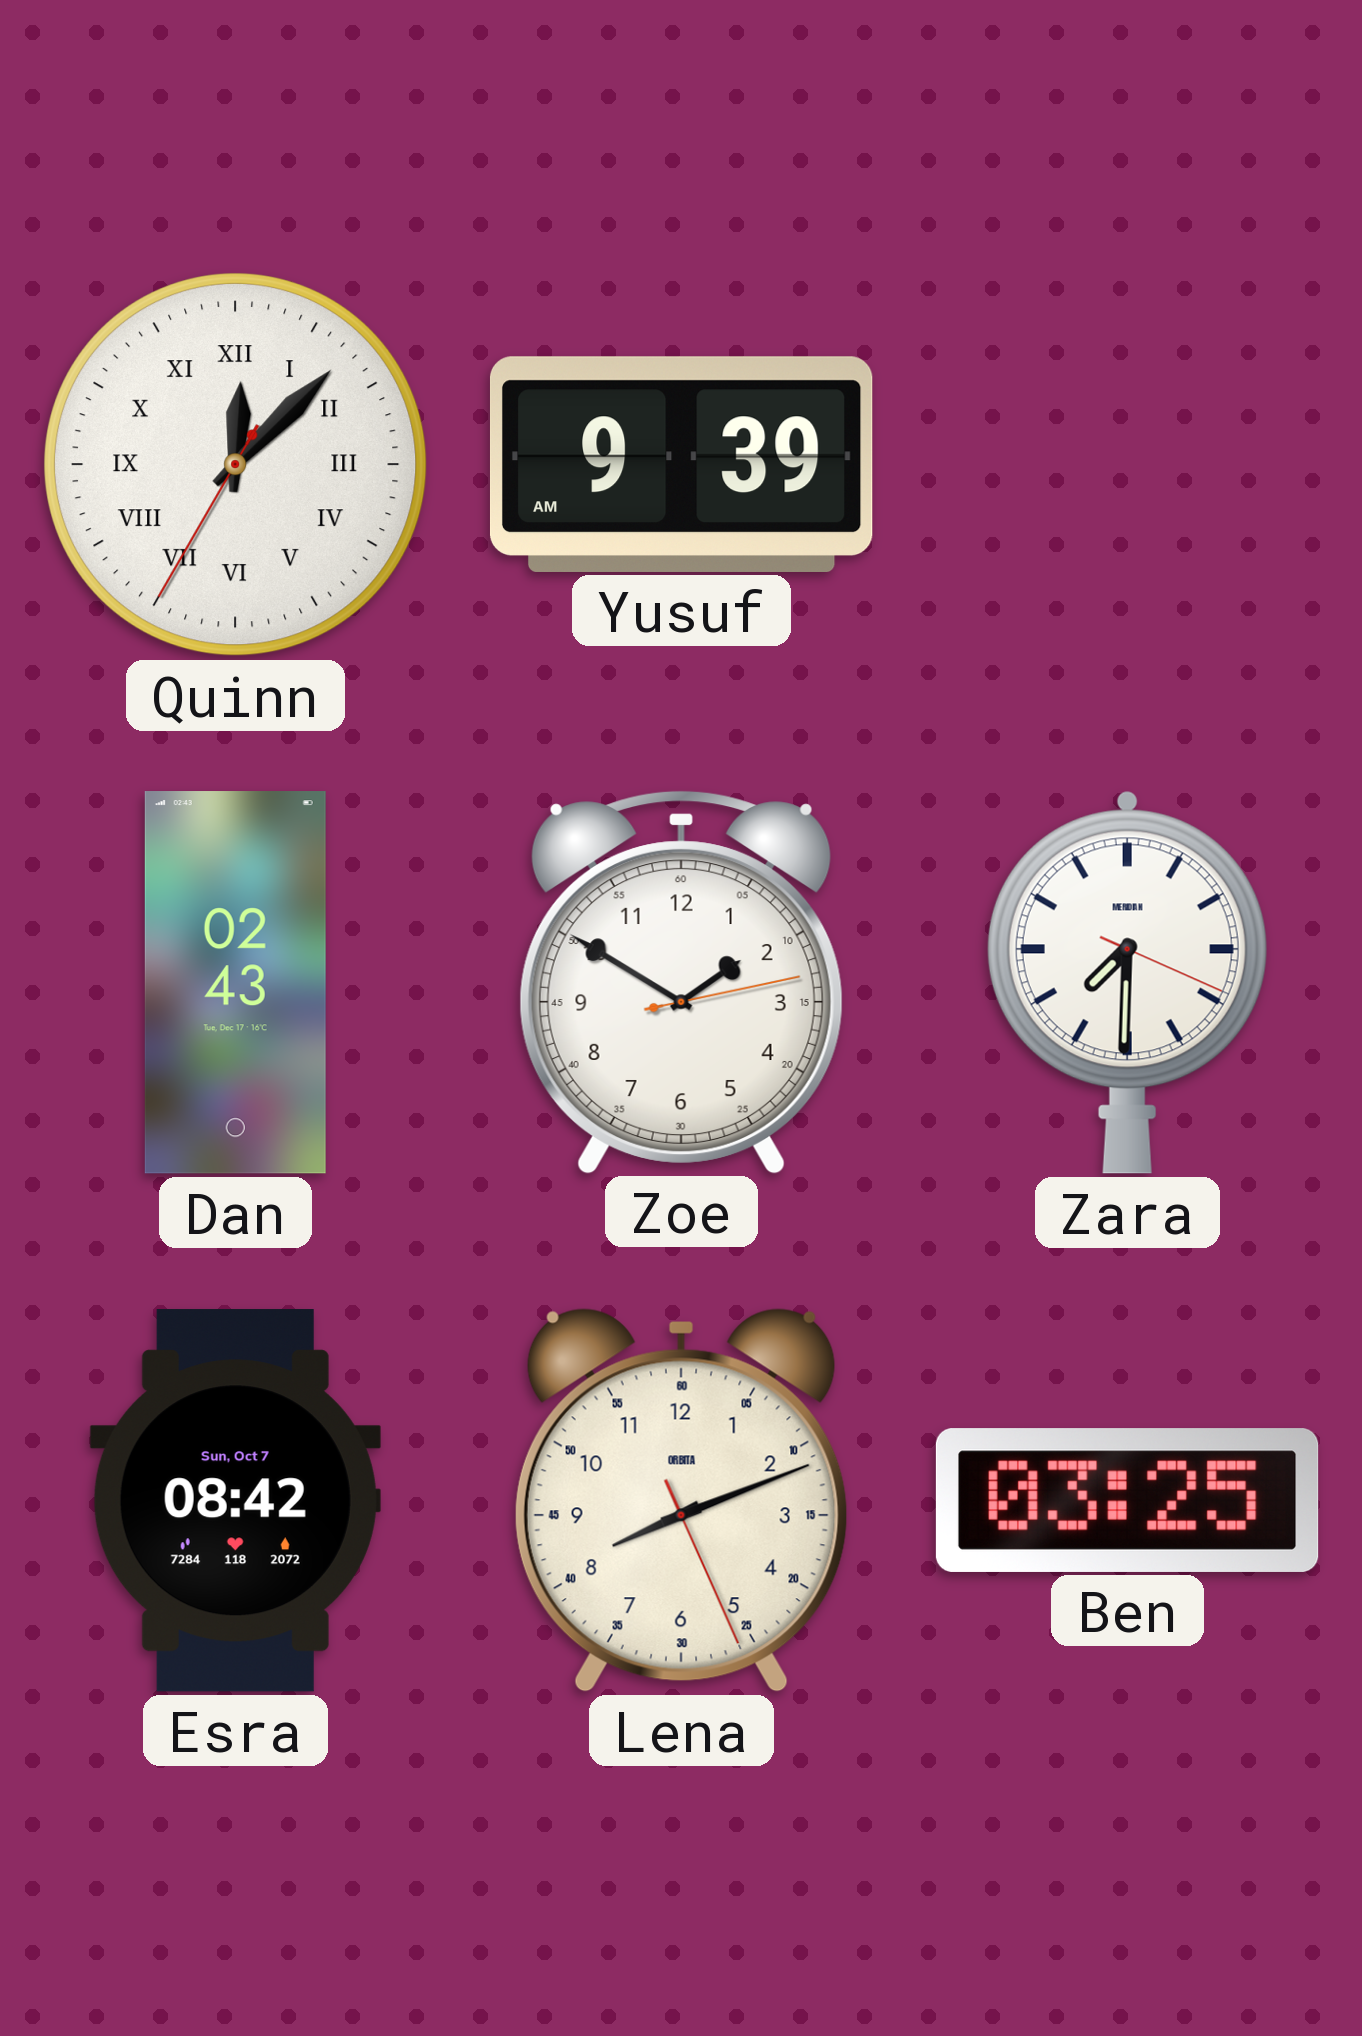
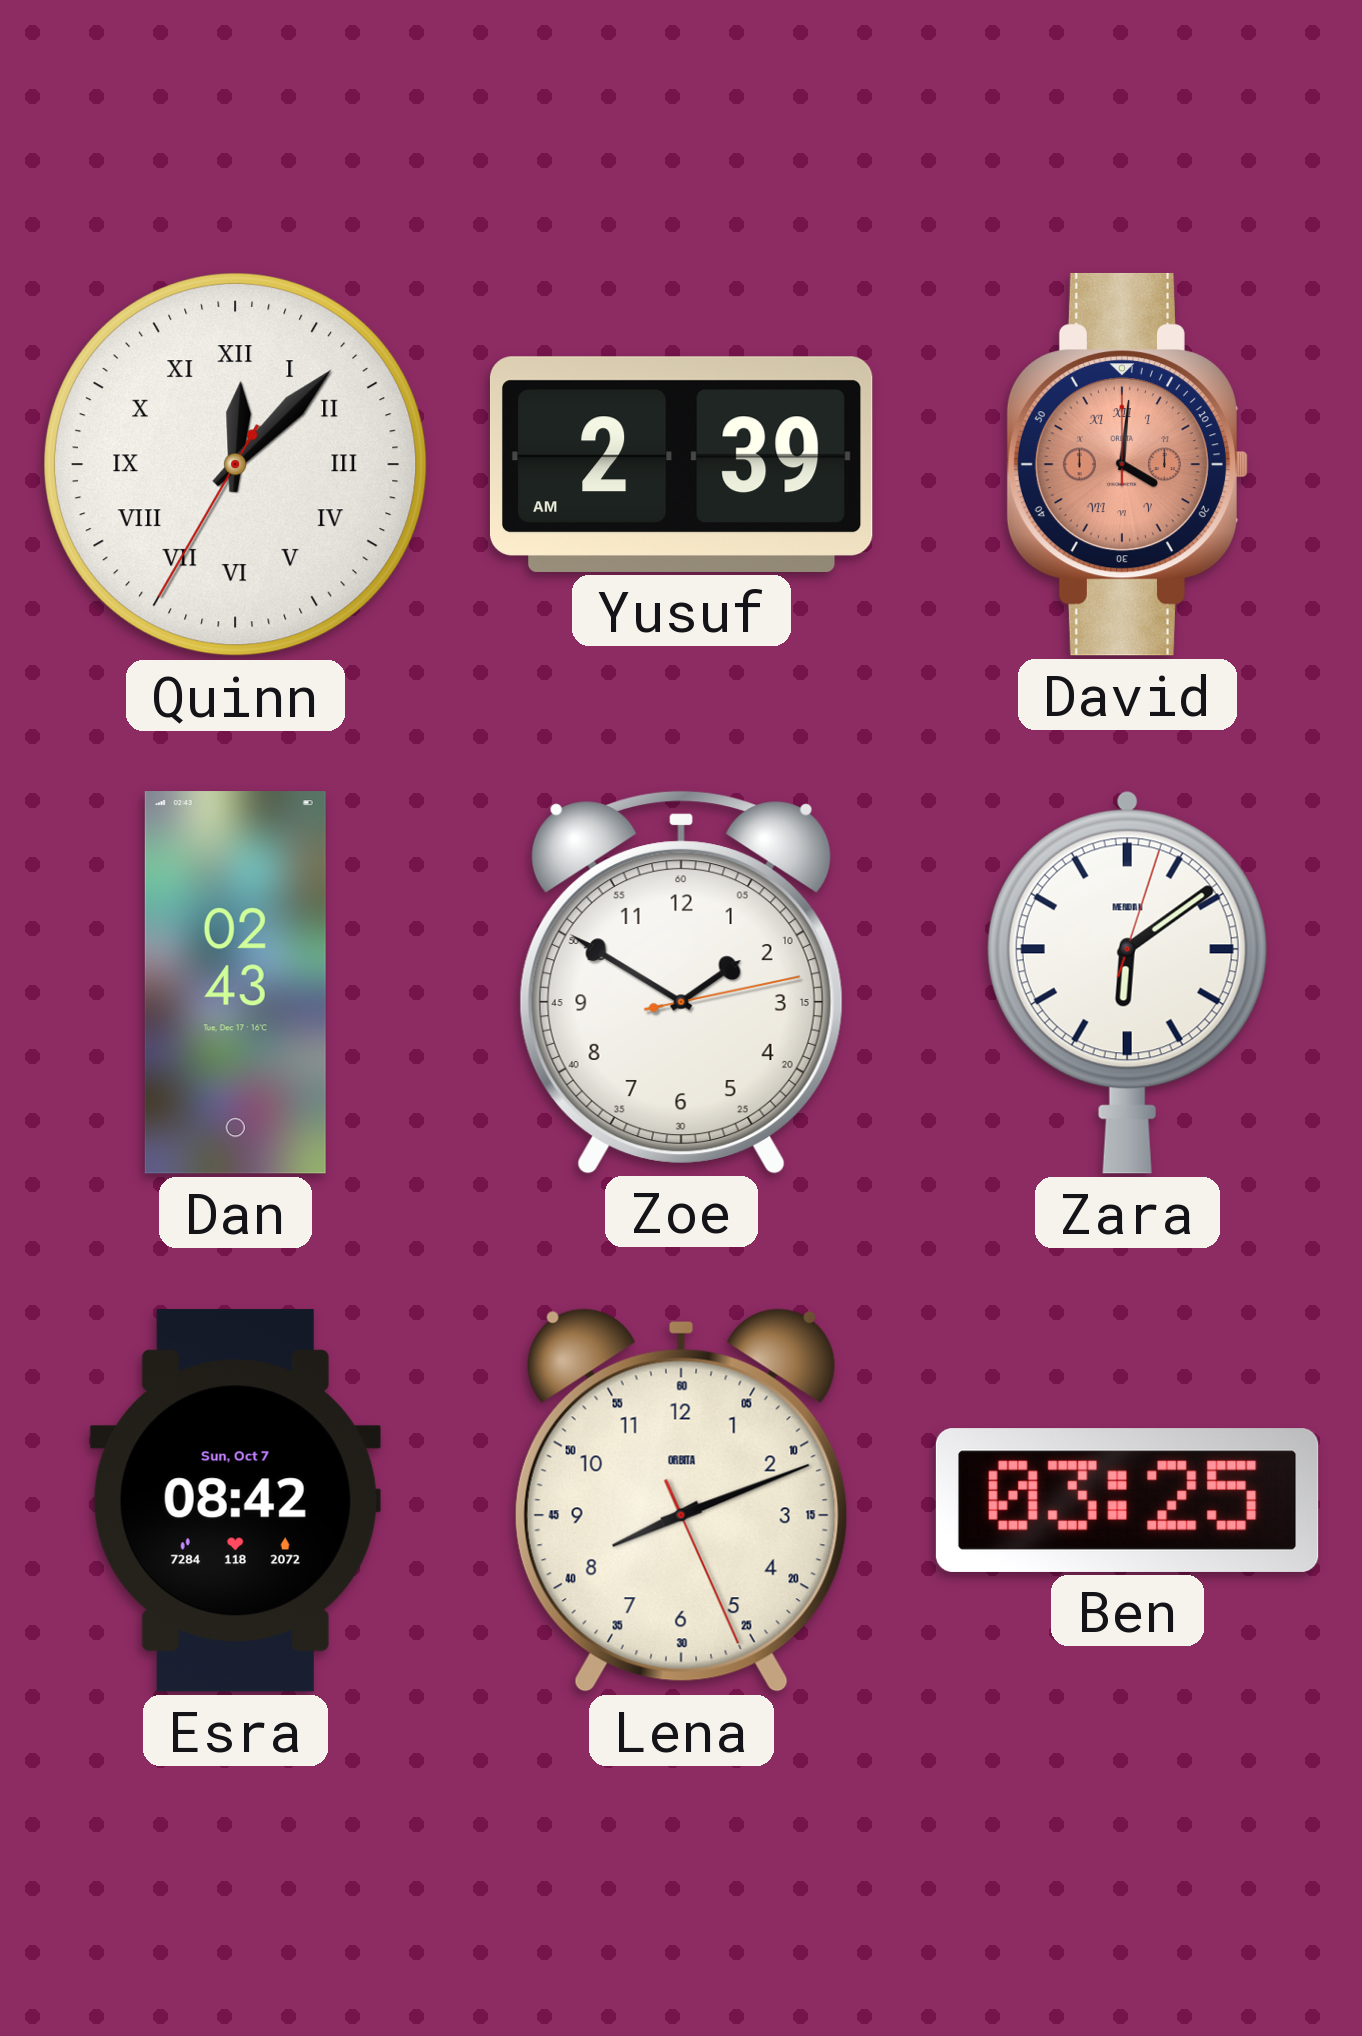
Yusuf: 9:39 -> 2:39 (681, 464)
David: none -> 4:01 (1127, 464)
Zara: 7:30 -> 6:09 (1127, 982)
